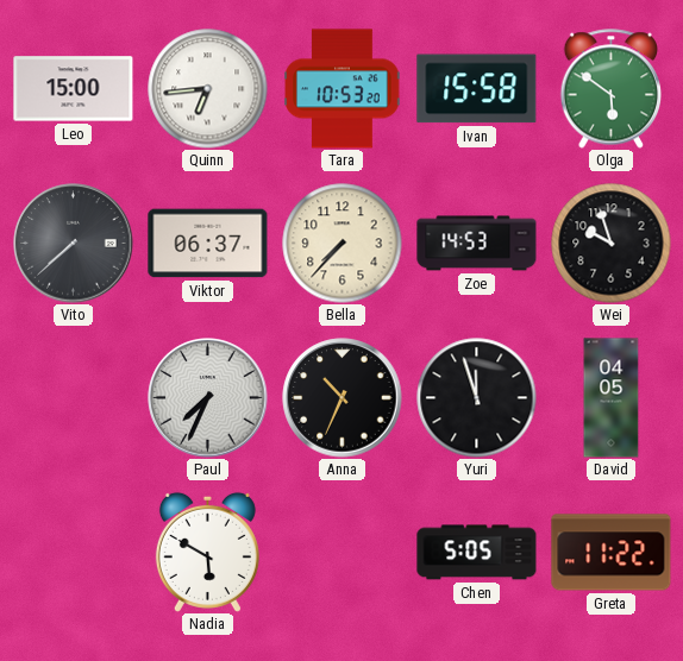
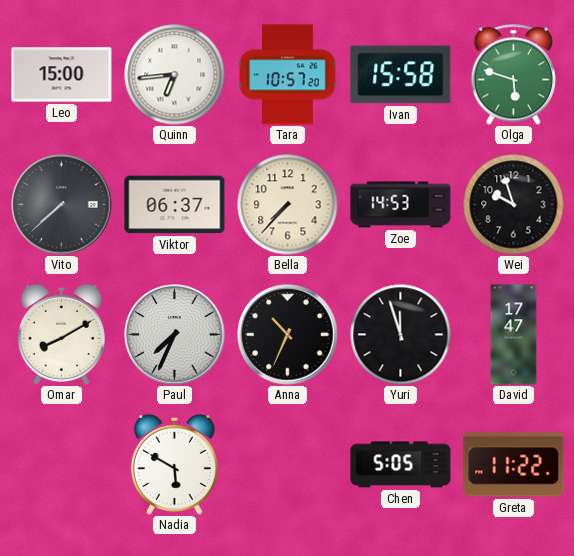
Tara: 10:53 -> 10:57 (288, 75)
Olga: 5:51 -> 5:48 (514, 75)
Omar: none -> 8:10 (61, 334)
David: 04:05 -> 17:47 (514, 335)
